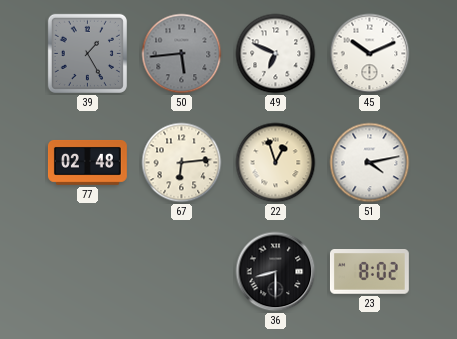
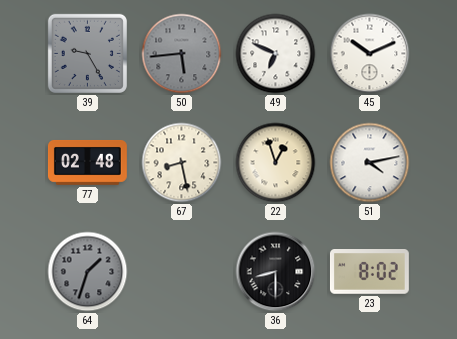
39: 1:25 -> 9:25 (87, 53)
67: 6:14 -> 8:28 (182, 163)
64: none -> 1:33 (88, 272)
